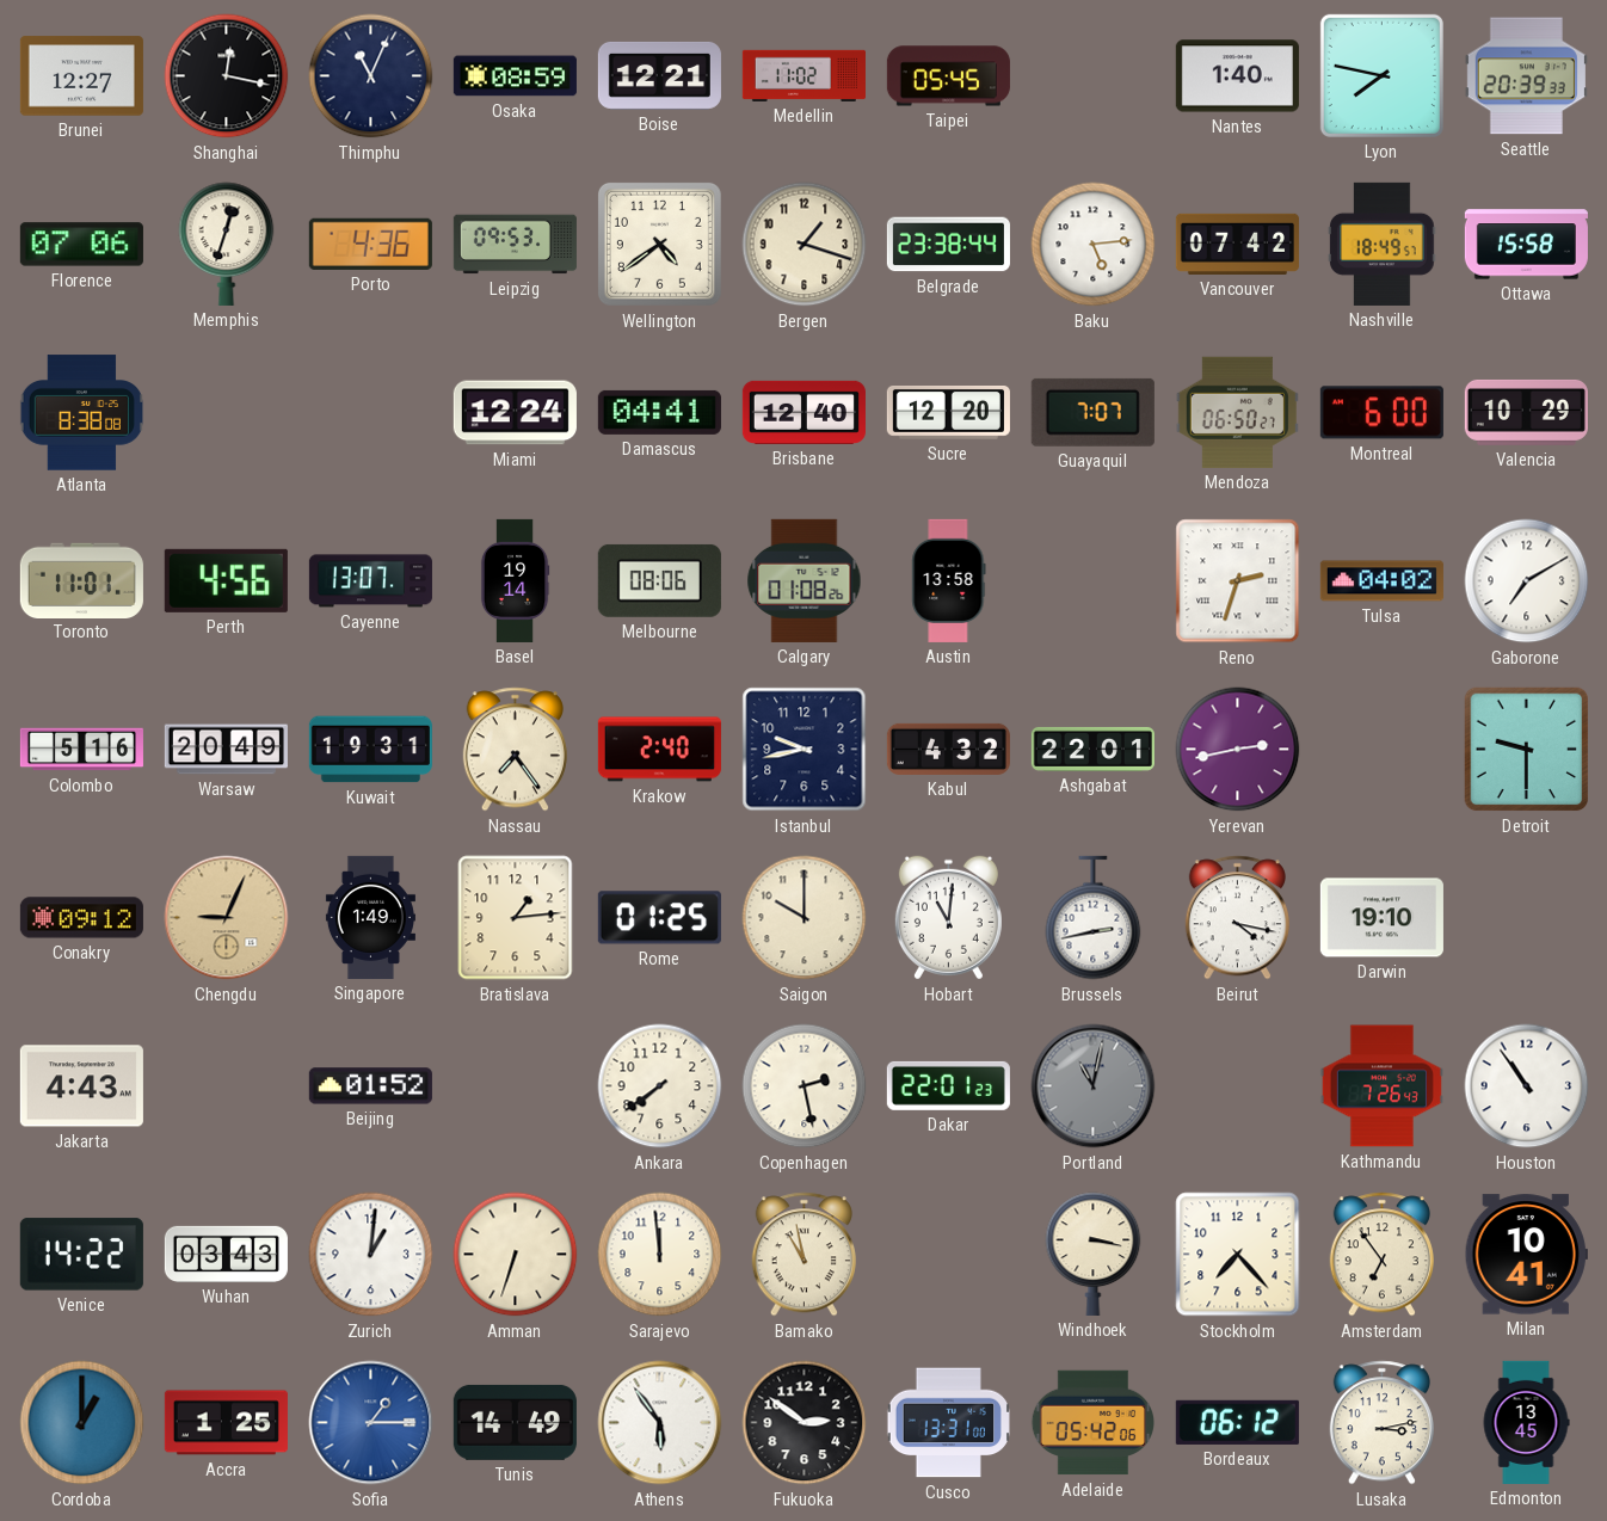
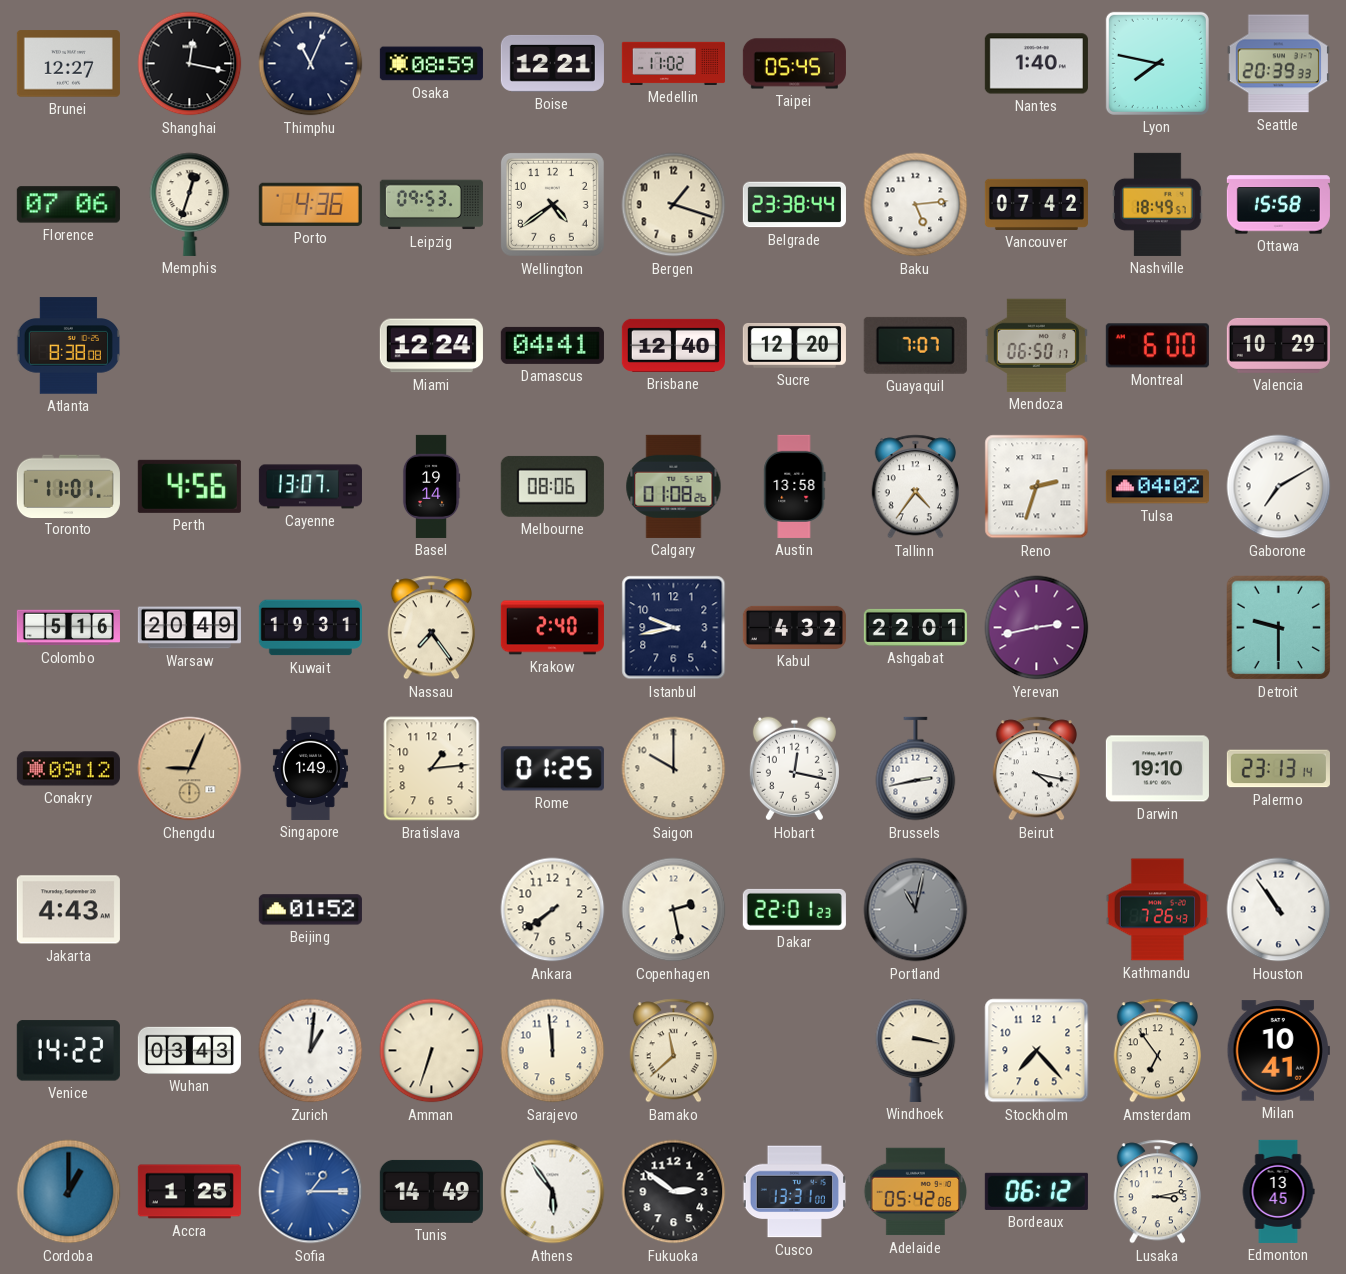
Mendoza: 06:50:27 -> 06:50:17 (1036, 345)
Tallinn: none -> 4:36 (915, 487)
Hobart: 11:01 -> 12:17 (794, 769)
Palermo: none -> 23:13 (1278, 769)
Bamako: 10:58 -> 11:38 (673, 1051)
